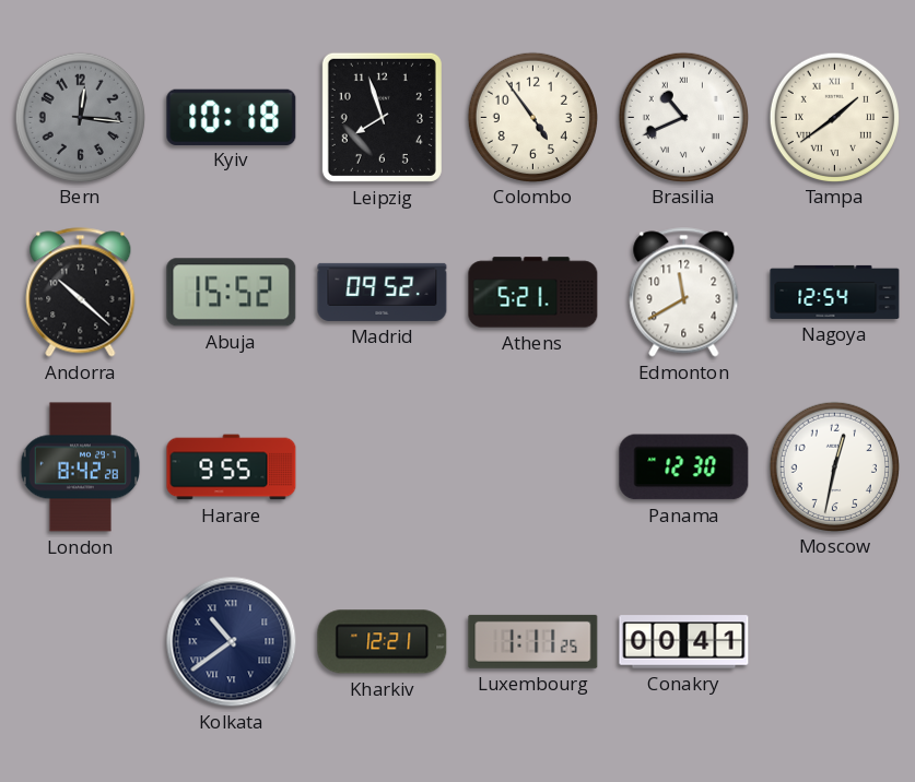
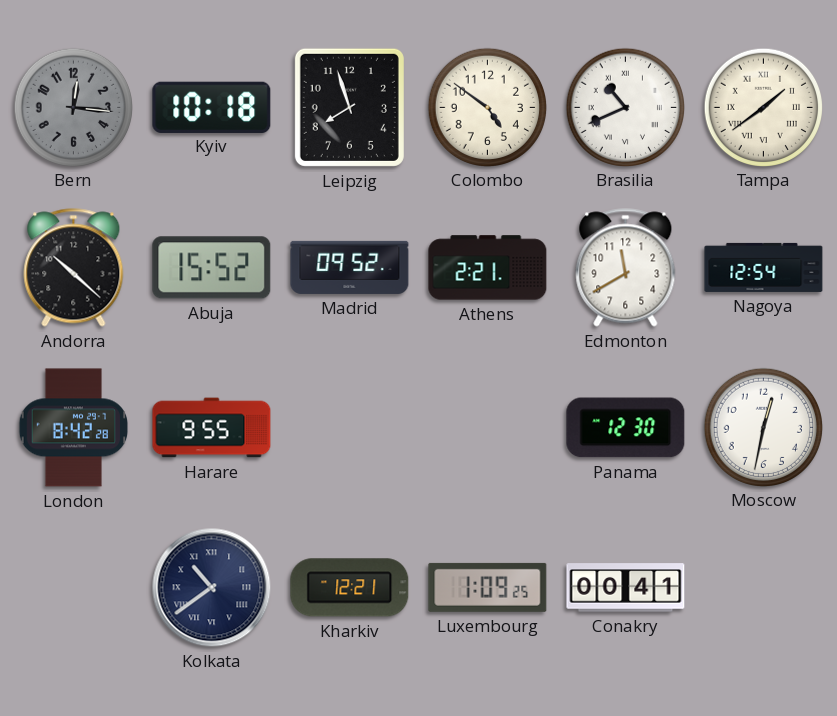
Colombo: 4:54 -> 4:51 (487, 107)
Athens: 5:21 -> 2:21 (488, 268)
Luxembourg: 1:11 -> 1:09 (488, 587)
